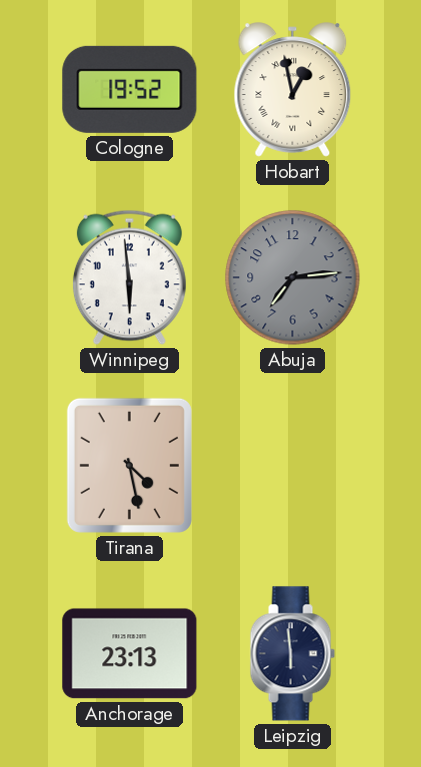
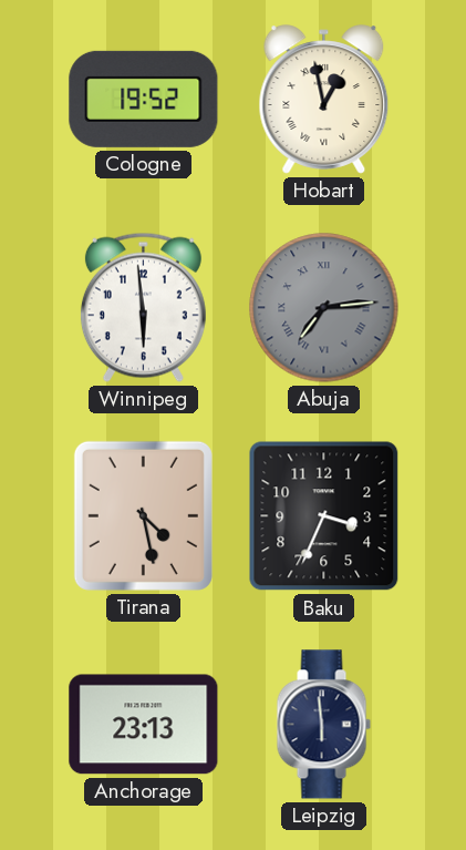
Abuja numerals: Arabic -> Roman (324, 308)
Baku: none -> 3:34 (324, 516)
